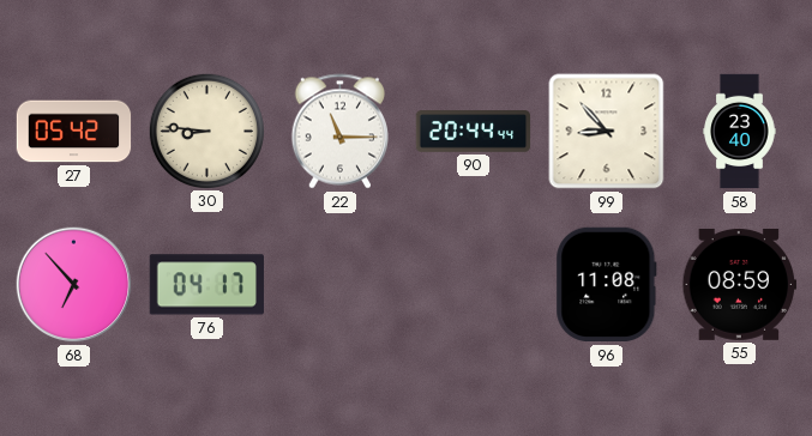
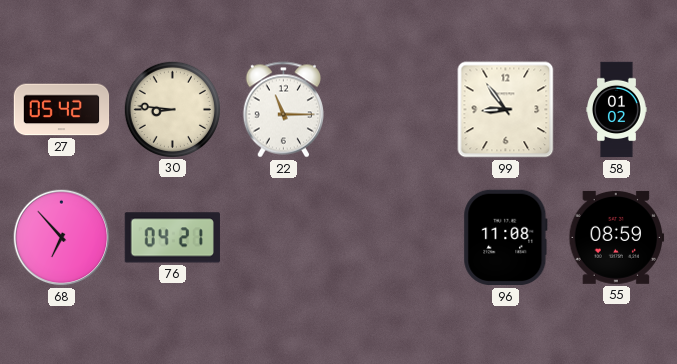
90: 20:44 -> none (474, 132)
99: 8:53 -> 8:54 (506, 110)
58: 23:40 -> 01:02 (617, 110)
76: 04:17 -> 04:21 (172, 238)
